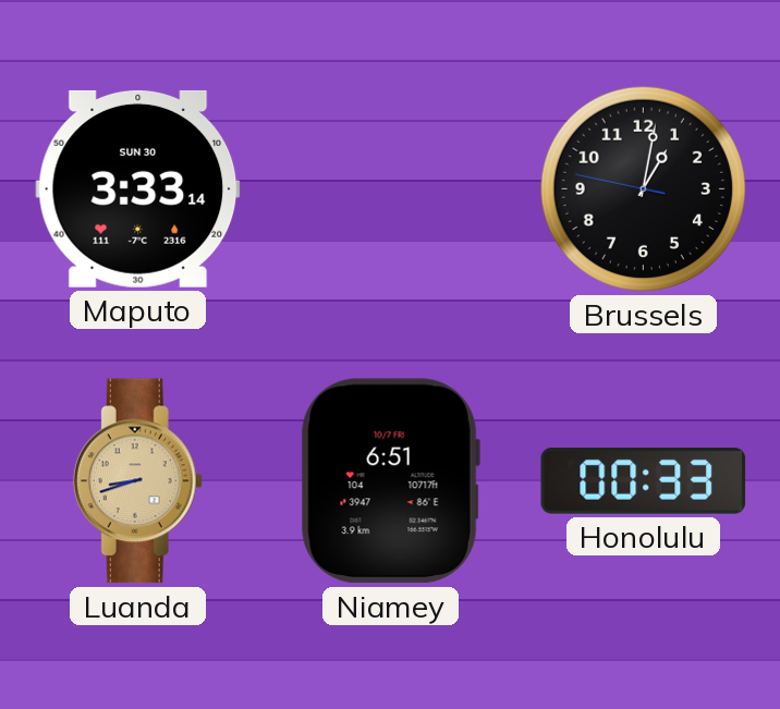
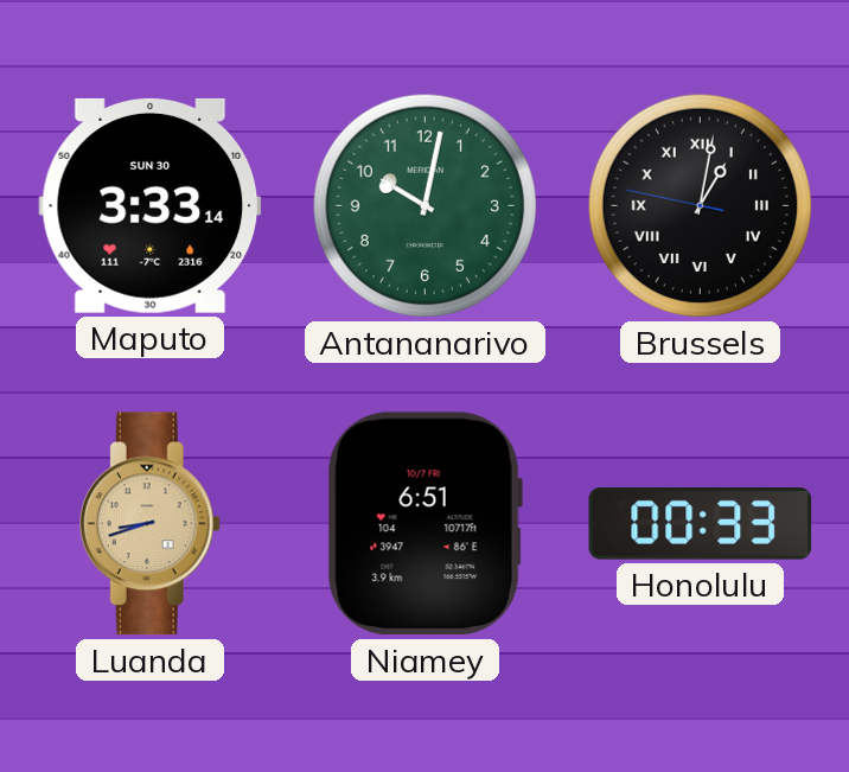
Antananarivo: none -> 10:02 (425, 205)
Brussels numerals: Arabic -> Roman (700, 205)
